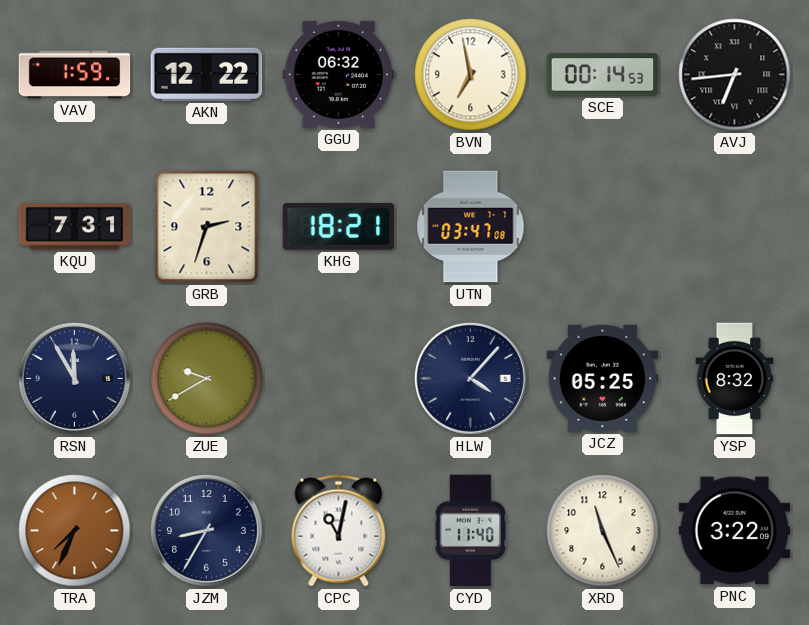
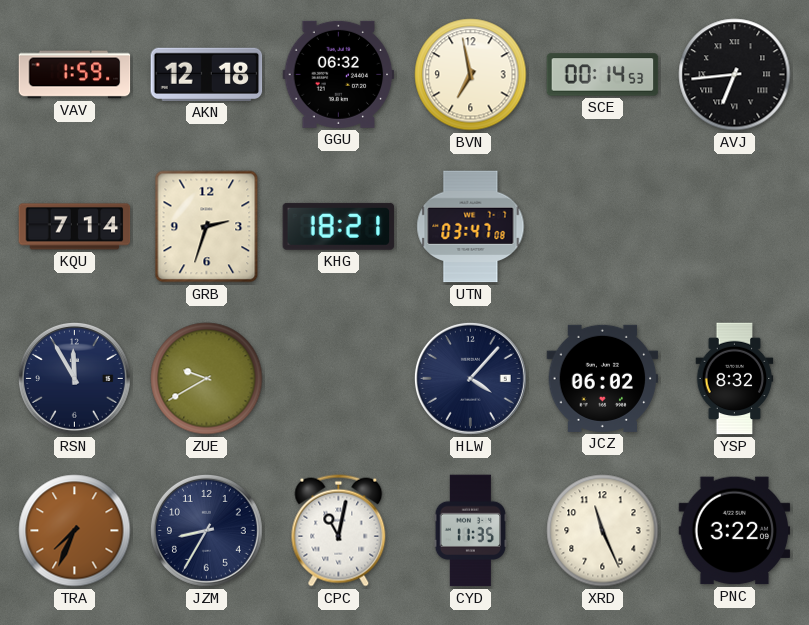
AKN: 12:22 -> 12:18 (207, 74)
KQU: 7:31 -> 7:14 (75, 227)
JCZ: 05:25 -> 06:02 (603, 378)
CYD: 11:40 -> 11:35 (471, 531)
